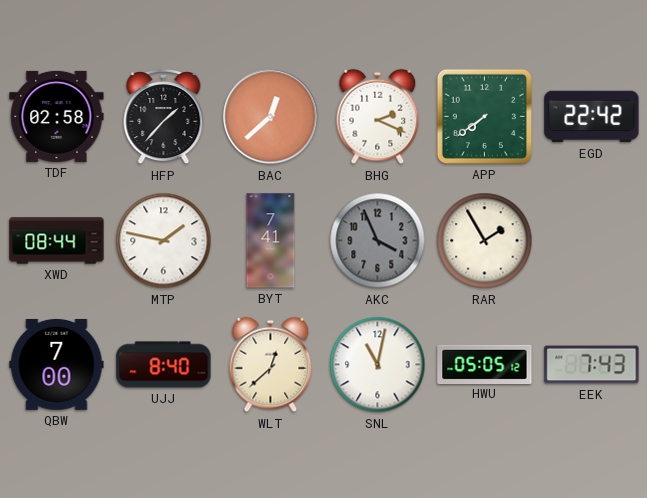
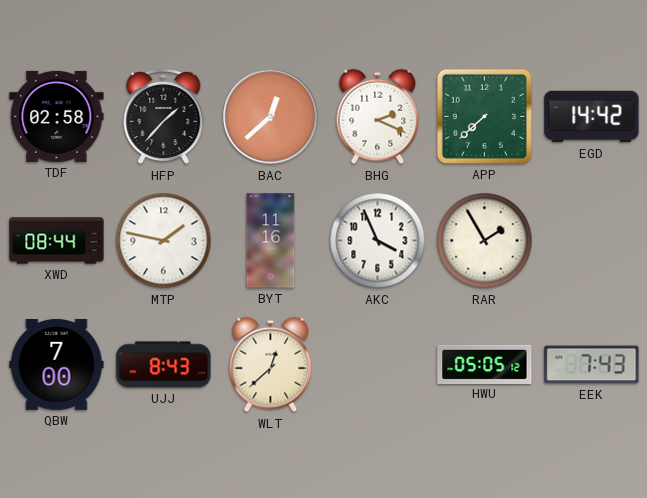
APP: 7:39 -> 7:38 (484, 116)
EGD: 22:42 -> 14:42 (592, 117)
BYT: 7:41 -> 11:16 (271, 241)
AKC dial: grey -> white (378, 241)
UJJ: 8:40 -> 8:43 (164, 365)
SNL: 11:02 -> none (378, 365)
